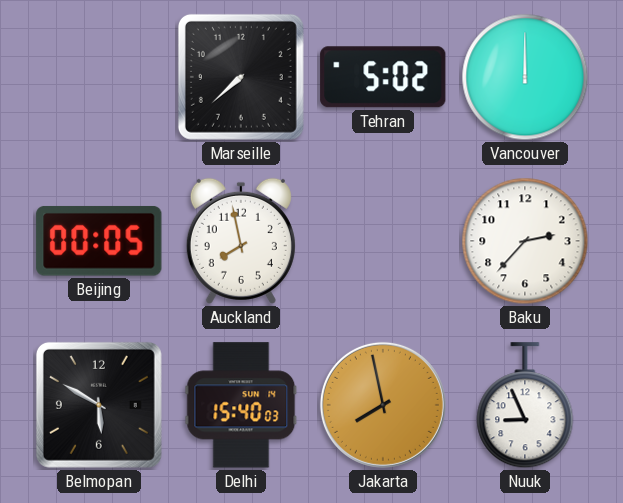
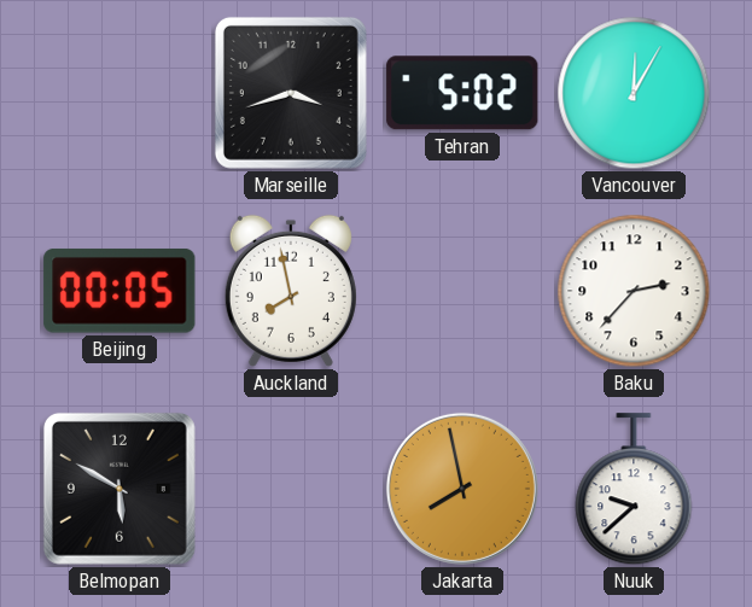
Marseille: 7:38 -> 3:42 (291, 93)
Vancouver: 12:00 -> 12:05 (634, 93)
Delhi: 15:40 -> none (241, 405)
Nuuk: 8:56 -> 9:38 (634, 490)
